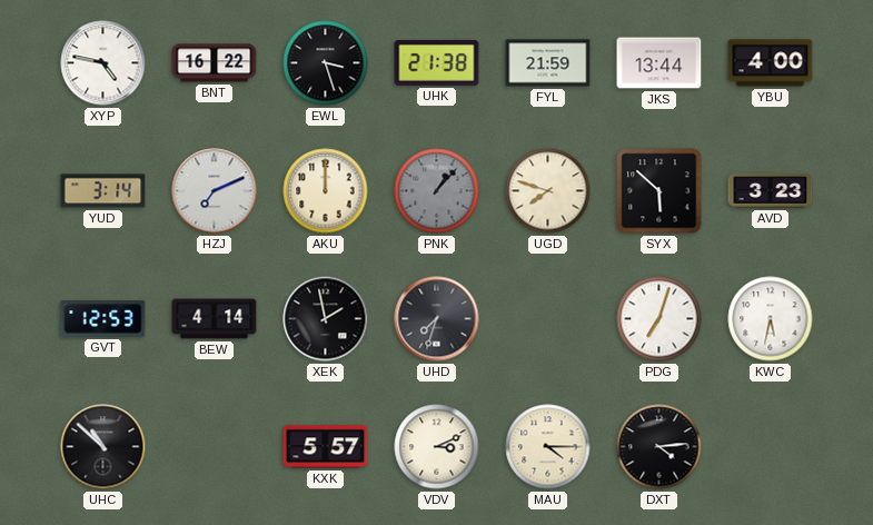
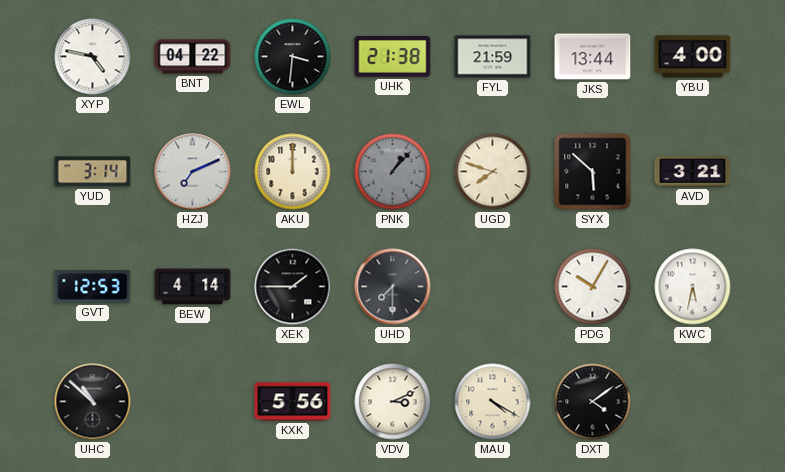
BNT: 16:22 -> 04:22 (193, 57)
EWL: 3:27 -> 3:31 (293, 57)
AVD: 3:23 -> 3:21 (693, 172)
XEK: 1:58 -> 1:45 (293, 287)
UHD: 7:33 -> 7:30 (393, 287)
PDG: 7:03 -> 10:05 (593, 287)
KXK: 5:57 -> 5:56 (293, 402)
MAU: 4:15 -> 4:20 (493, 402)
DXT: 4:14 -> 4:09 (593, 402)
